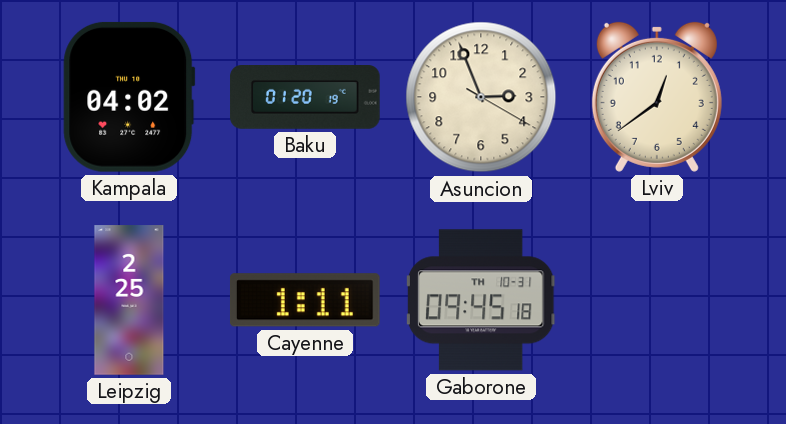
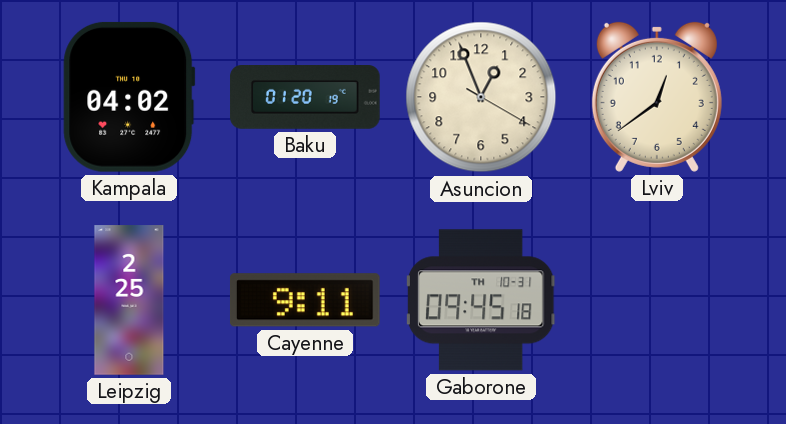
Asuncion: 2:56 -> 12:56 (481, 97)
Cayenne: 1:11 -> 9:11 (305, 300)
